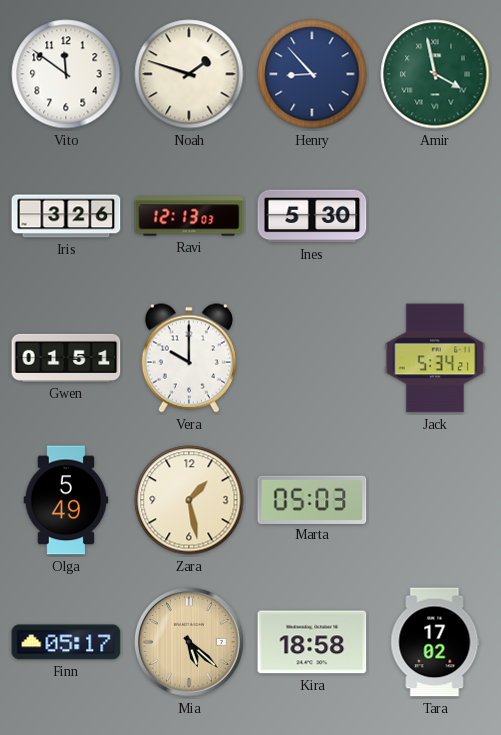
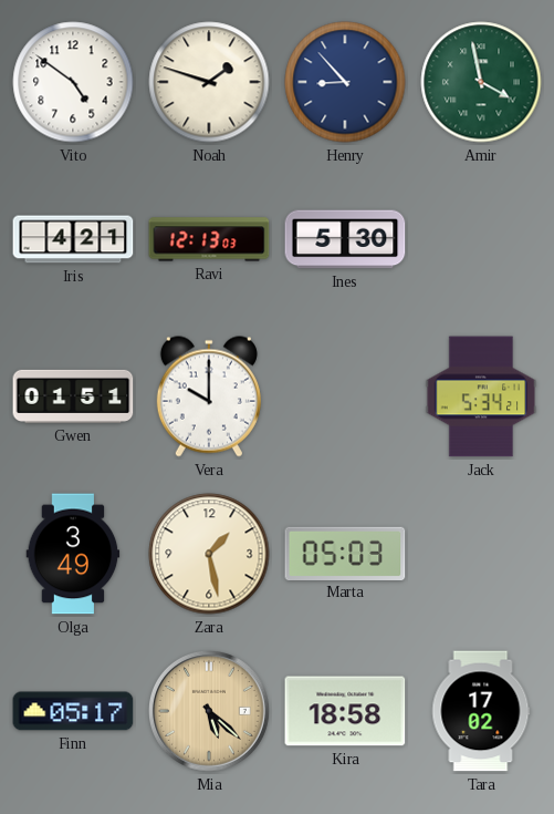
Vito: 11:51 -> 4:51 (73, 82)
Iris: 3:26 -> 4:21 (73, 239)
Olga: 5:49 -> 3:49 (73, 554)
